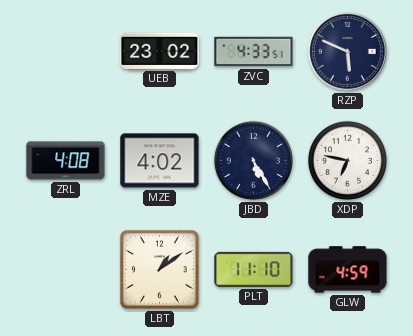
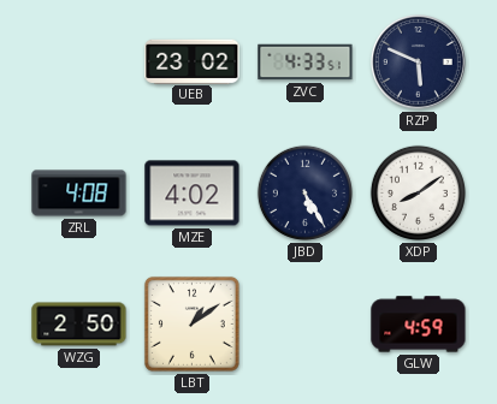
XDP: 6:47 -> 8:09 (418, 192)
WZG: none -> 2:50 (79, 325)
PLT: 11:10 -> none (254, 269)
